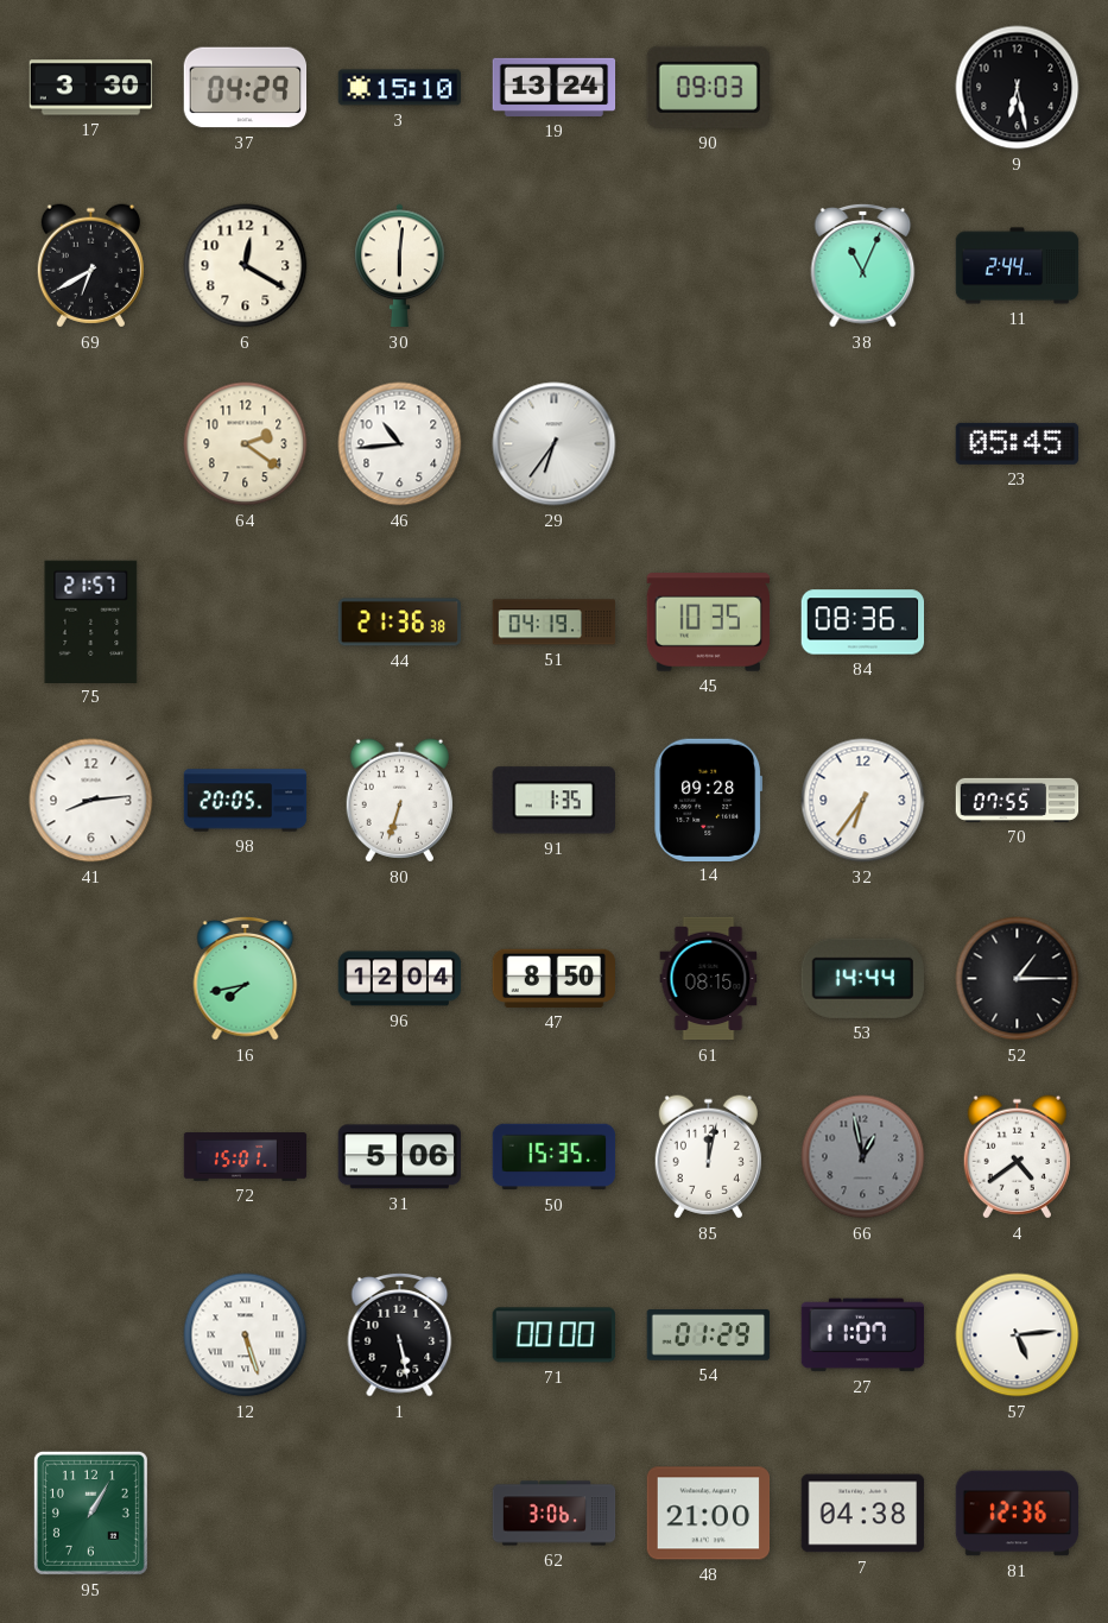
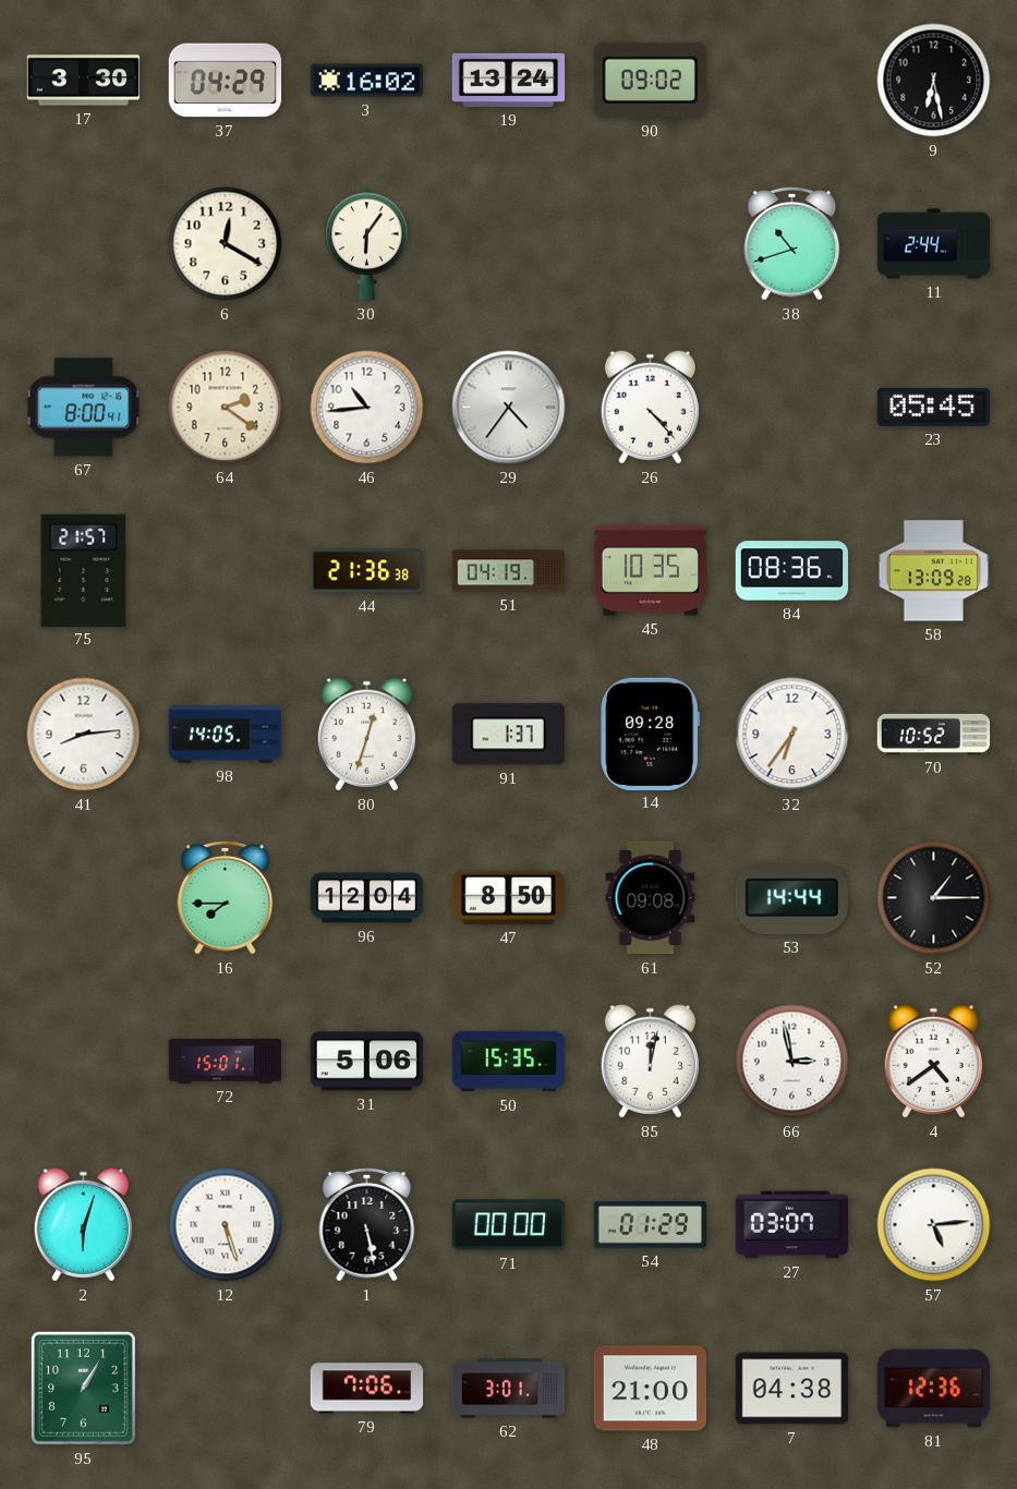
3: 15:10 -> 16:02 (367, 81)
90: 09:03 -> 09:02 (650, 80)
69: 6:40 -> none (90, 266)
30: 6:01 -> 6:06 (367, 244)
38: 11:04 -> 10:42 (792, 243)
67: none -> 8:00 (84, 408)
29: 6:36 -> 4:36 (509, 408)
26: none -> 4:23 (650, 408)
58: none -> 13:09 (934, 571)
98: 20:05 -> 14:05 (226, 735)
80: 6:33 -> 12:33 (366, 735)
91: 1:35 -> 1:37 (508, 735)
70: 07:55 -> 10:52 (934, 734)
16: 7:43 -> 7:45 (226, 897)
61: 08:15 -> 09:08 (651, 898)
66: 12:58 -> 2:58 (792, 1062)
66 dial: grey -> white (792, 1062)
2: none -> 6:03 (83, 1225)
27: 11:07 -> 03:07 (792, 1225)
79: none -> 7:06 (367, 1389)
62: 3:06 -> 3:01 (509, 1389)
